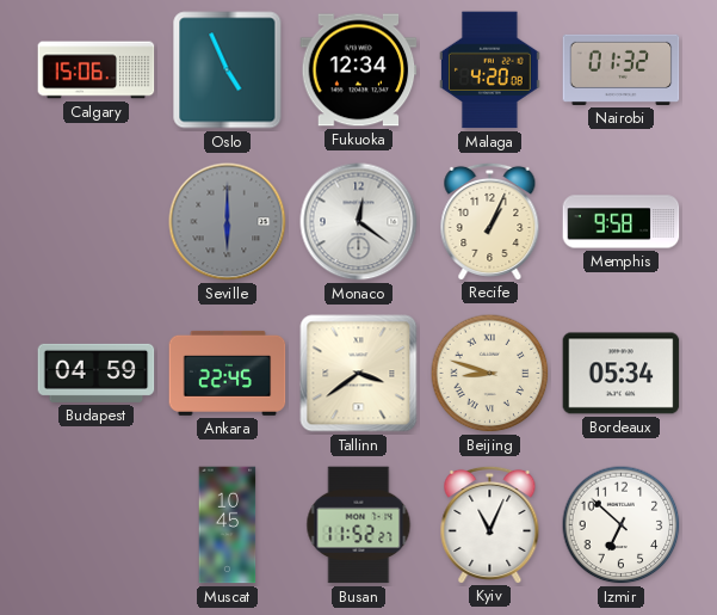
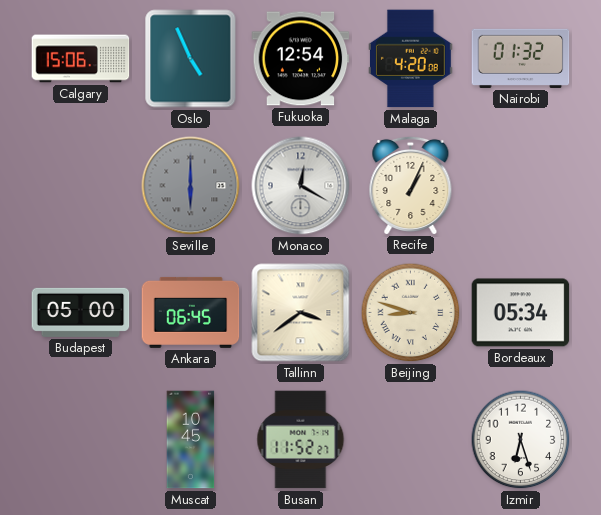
Fukuoka: 12:34 -> 12:54 (301, 59)
Monaco: 12:21 -> 12:20 (301, 186)
Memphis: 9:58 -> none (622, 222)
Budapest: 04:59 -> 05:00 (81, 312)
Ankara: 22:45 -> 06:45 (191, 312)
Kyiv: 11:04 -> none (490, 524)
Izmir: 6:52 -> 6:27 (521, 440)
